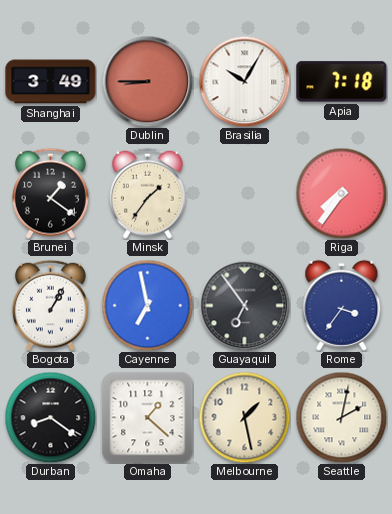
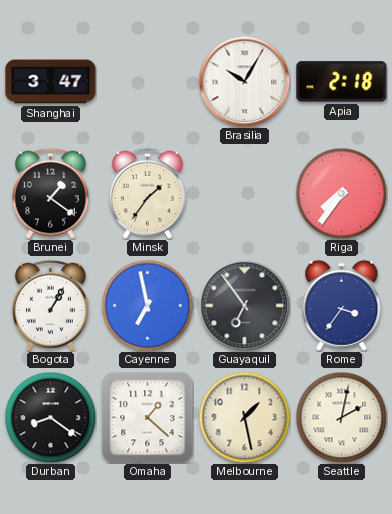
Shanghai: 3:49 -> 3:47 (51, 82)
Dublin: 8:45 -> none (147, 81)
Apia: 7:18 -> 2:18 (342, 82)
